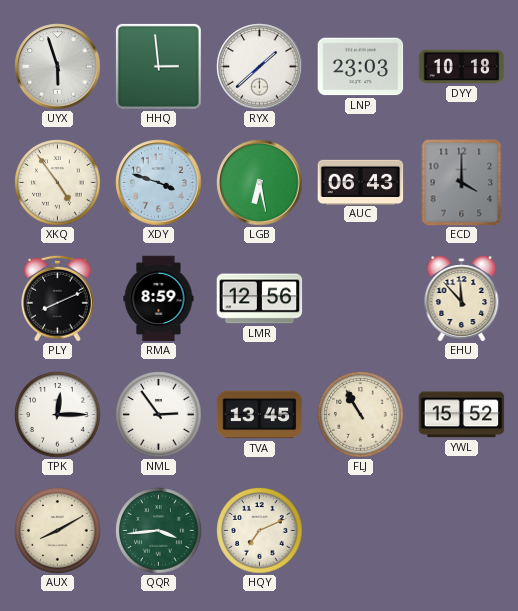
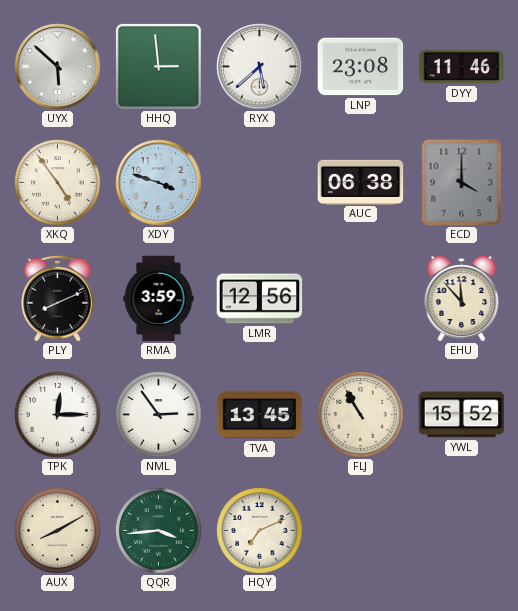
UYX: 5:57 -> 5:52 (58, 67)
RYX: 1:38 -> 5:38 (260, 67)
LNP: 23:03 -> 23:08 (361, 67)
DYY: 10:18 -> 11:46 (462, 67)
LGB: 6:28 -> none (260, 183)
AUC: 06:43 -> 06:38 (361, 182)
RMA: 8:59 -> 3:59 (159, 299)
